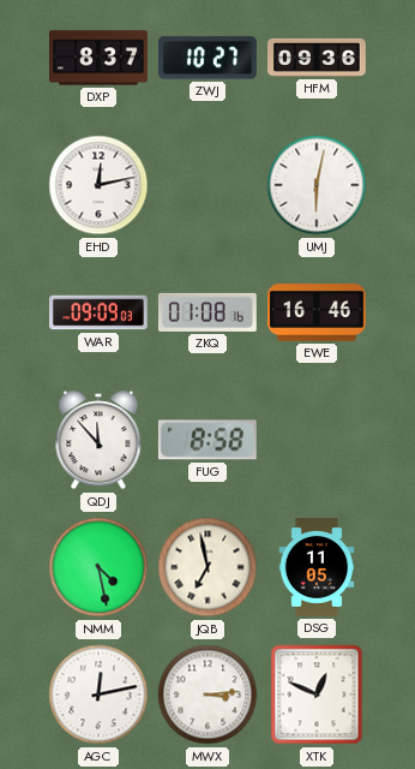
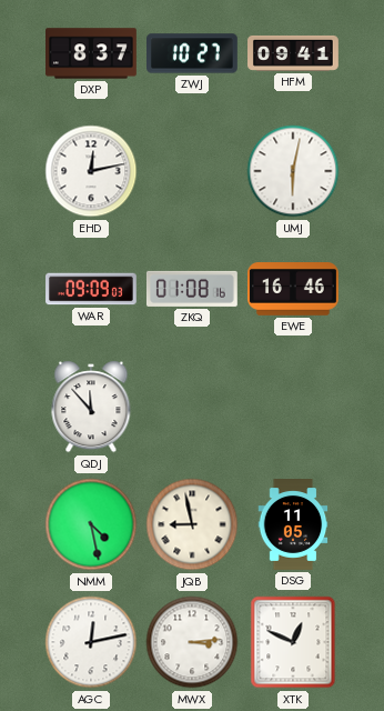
HFM: 09:36 -> 09:41 (294, 53)
FUG: 8:58 -> none (207, 440)
JQB: 6:58 -> 8:58 (192, 524)
